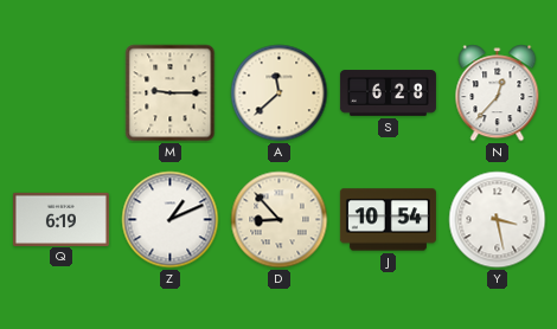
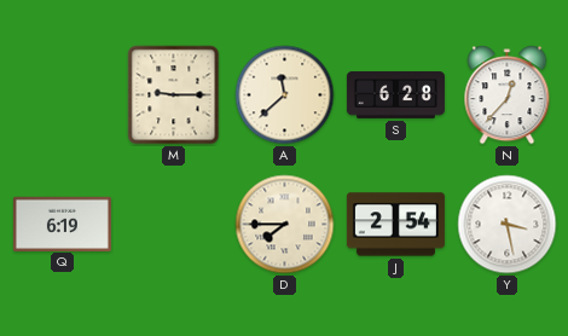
Z: 1:11 -> none (171, 220)
D: 8:53 -> 7:45 (285, 225)
J: 10:54 -> 2:54 (395, 225)
